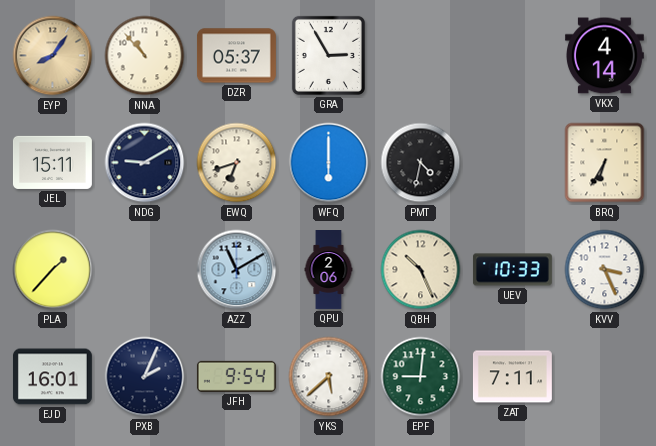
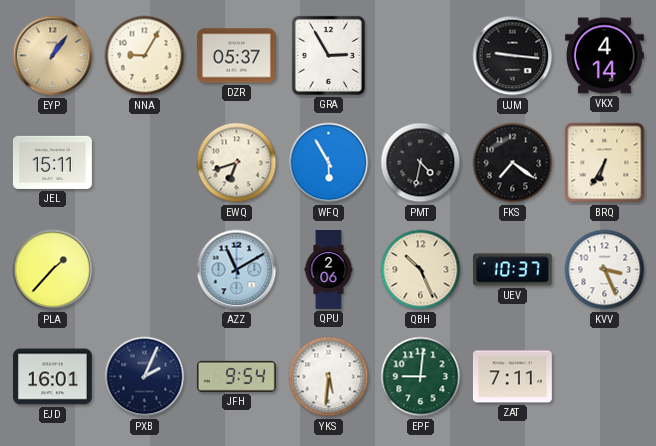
EYP: 8:06 -> 1:06 (53, 56)
NNA: 10:53 -> 9:05 (145, 56)
UJM: none -> 9:16 (513, 56)
NDG: 9:10 -> none (145, 163)
WFQ: 6:00 -> 5:55 (329, 163)
FKS: none -> 7:21 (513, 163)
UEV: 10:33 -> 10:37 (512, 270)
YKS: 5:38 -> 5:31 (329, 377)
